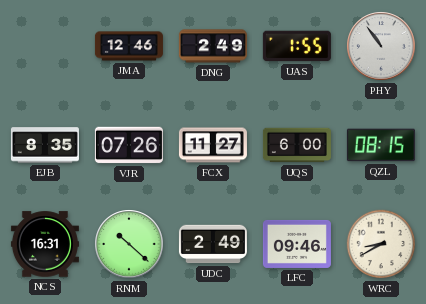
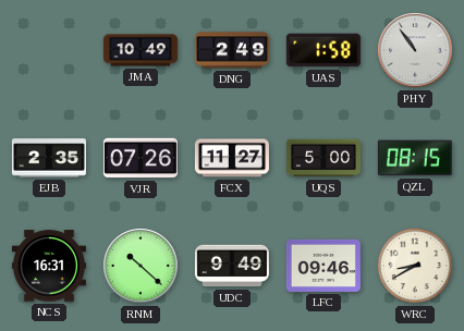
JMA: 12:46 -> 10:49 (141, 50)
UAS: 1:55 -> 1:58 (323, 50)
EJB: 8:35 -> 2:35 (49, 158)
UQS: 6:00 -> 5:00 (323, 158)
UDC: 2:49 -> 9:49 (232, 266)
